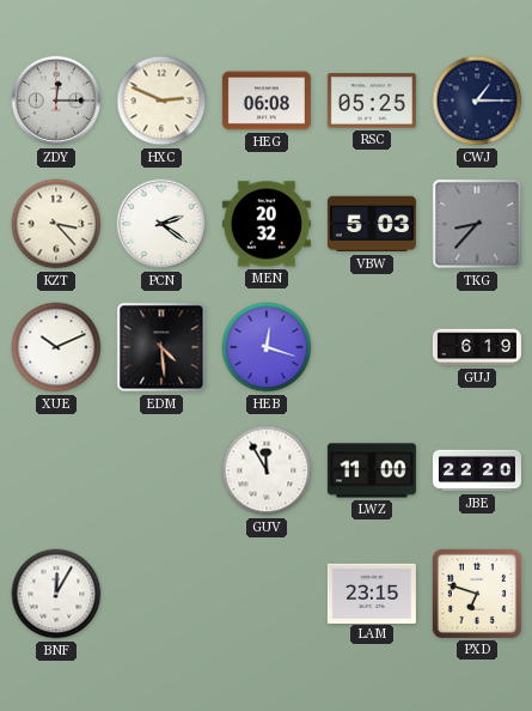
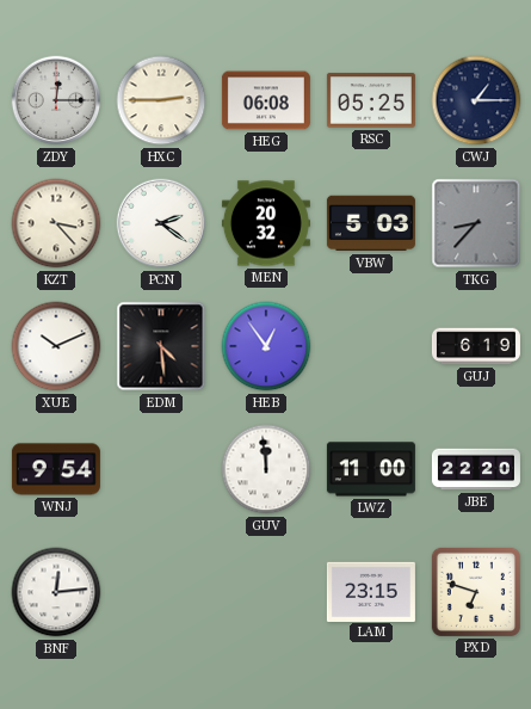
HXC: 2:49 -> 2:45 (161, 100)
HEB: 12:18 -> 12:54 (266, 346)
WNJ: none -> 9:54 (56, 469)
GUV: 11:55 -> 11:59 (266, 469)
BNF: 12:05 -> 12:14 (56, 592)
